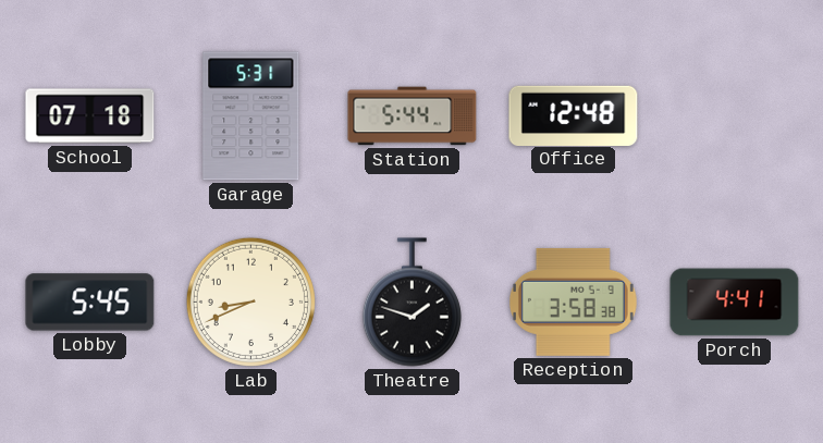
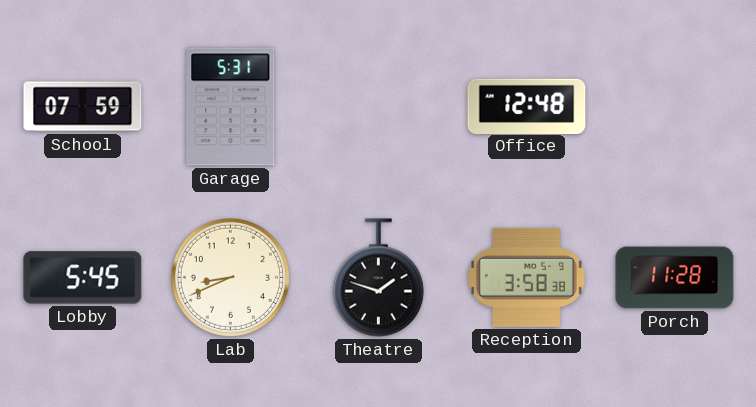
School: 07:18 -> 07:59 (83, 107)
Station: 5:44 -> none (413, 116)
Porch: 4:41 -> 11:28 (675, 278)
